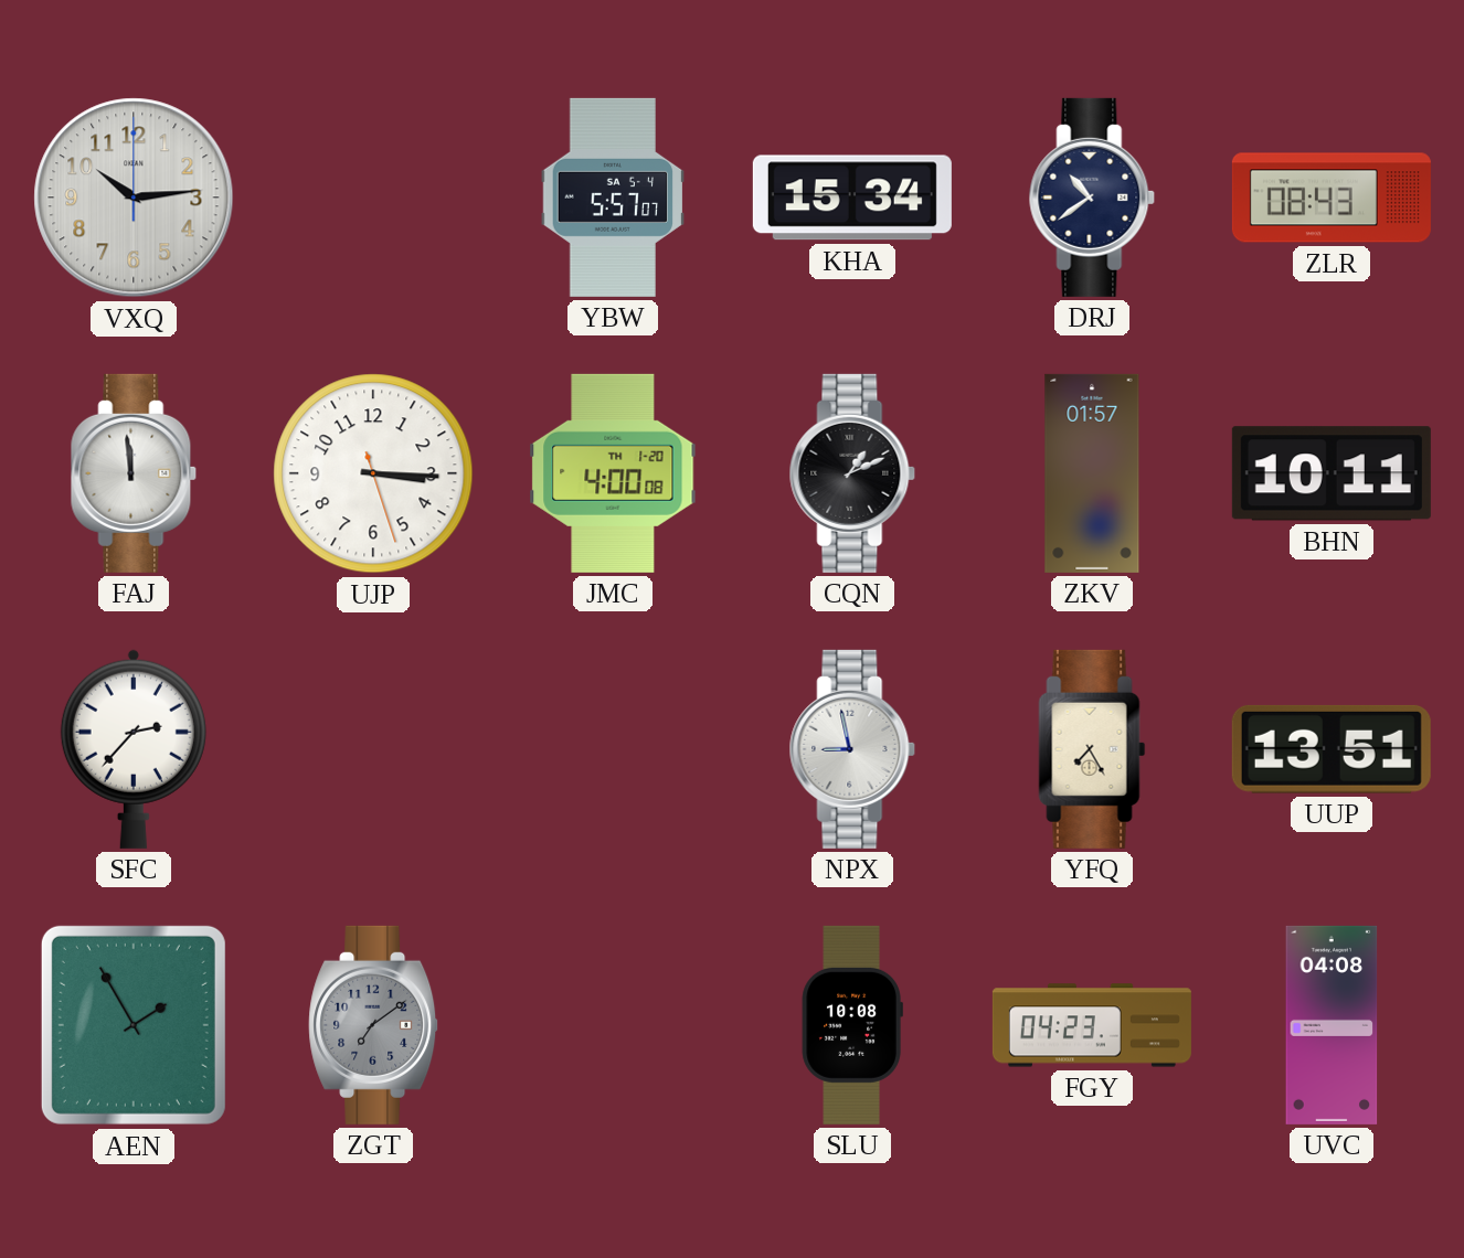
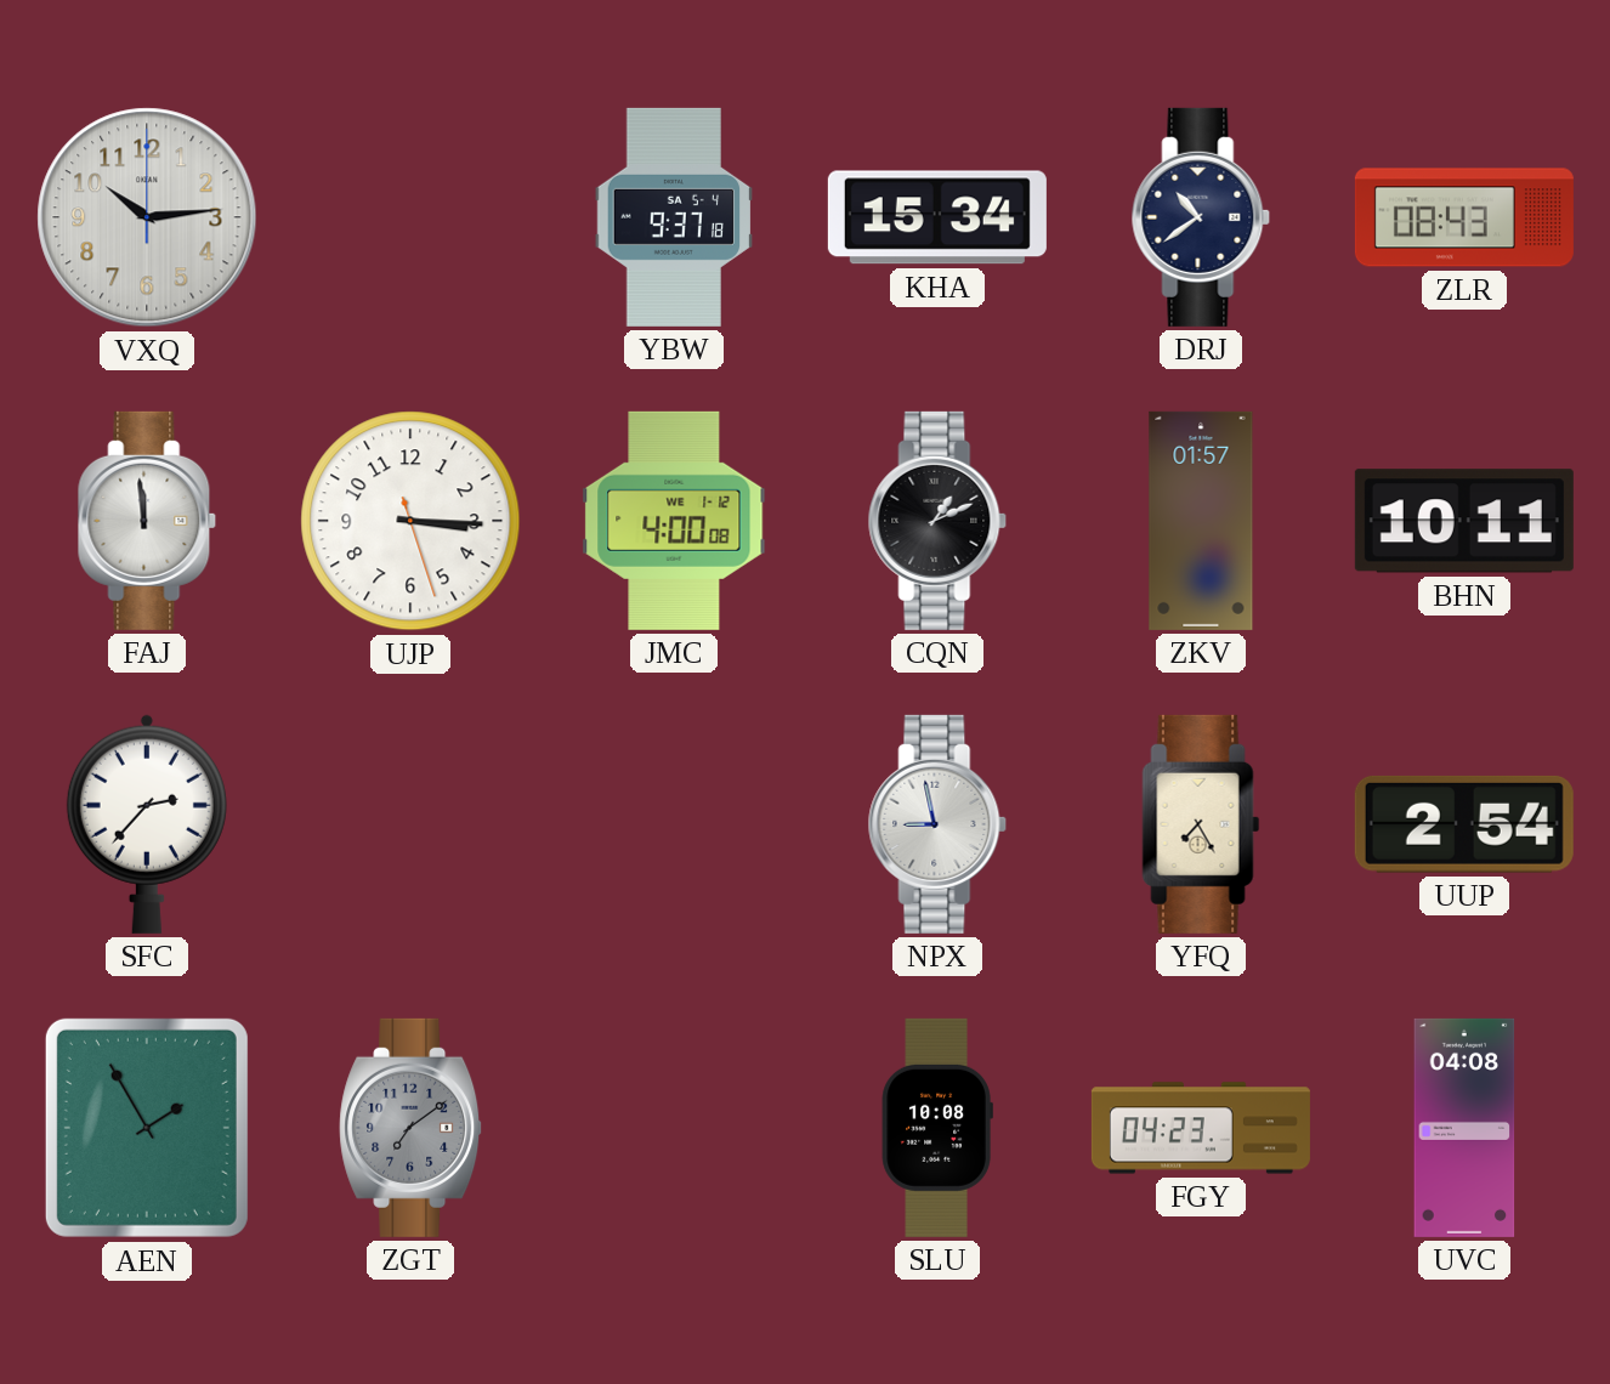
YBW: 5:57 -> 9:37 (674, 217)
JMC date: TH 1-20 -> WE 1-12 (674, 521)
UUP: 13:51 -> 2:54 (1464, 824)
